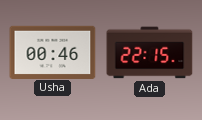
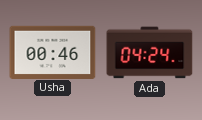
Ada: 22:15 -> 04:24 (150, 53)
